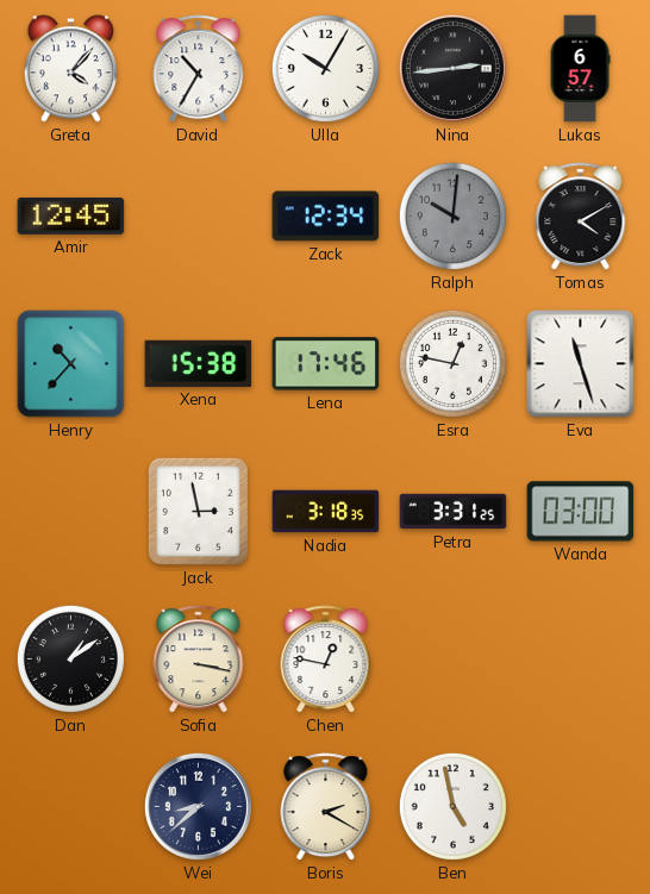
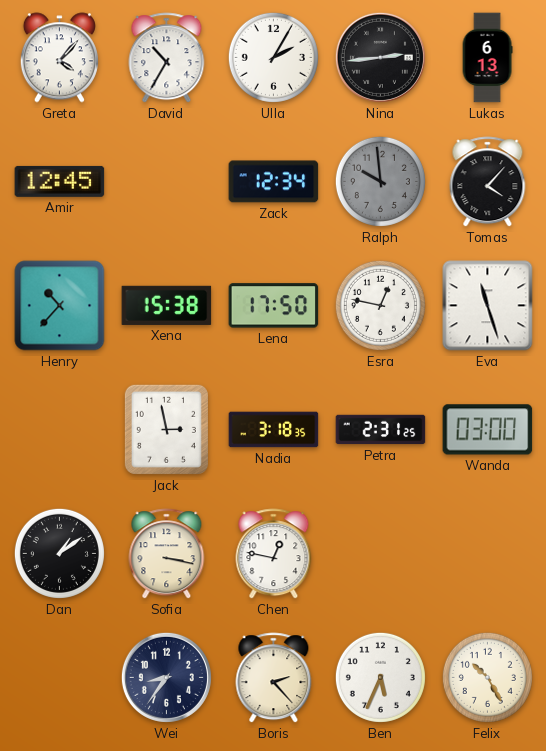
Ulla: 10:05 -> 2:05 (273, 57)
Lukas: 6:57 -> 6:13 (487, 58)
Ralph: 10:01 -> 9:59 (380, 181)
Tomas: 4:10 -> 4:07 (488, 182)
Lena: 17:46 -> 17:50 (274, 306)
Petra: 3:31 -> 2:31 (381, 430)
Wei: 8:38 -> 8:36 (166, 677)
Boris: 2:20 -> 2:23 (274, 678)
Ben: 4:58 -> 5:34 (380, 677)
Felix: none -> 10:25 (487, 677)
